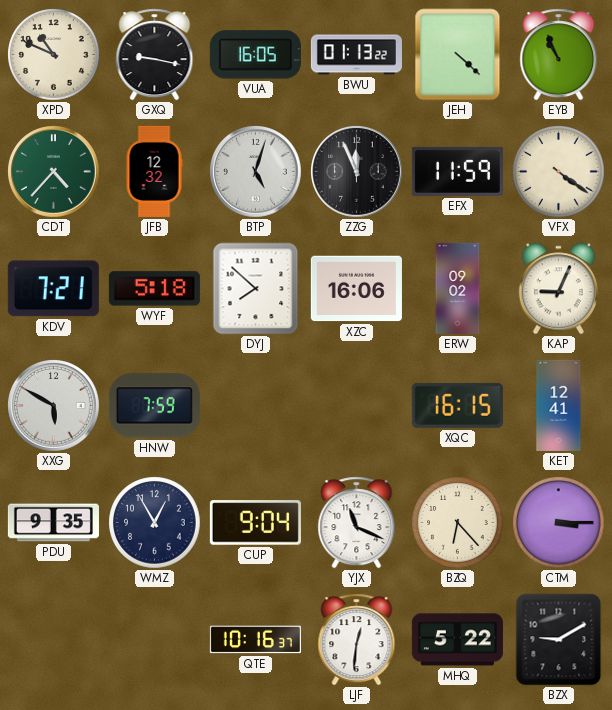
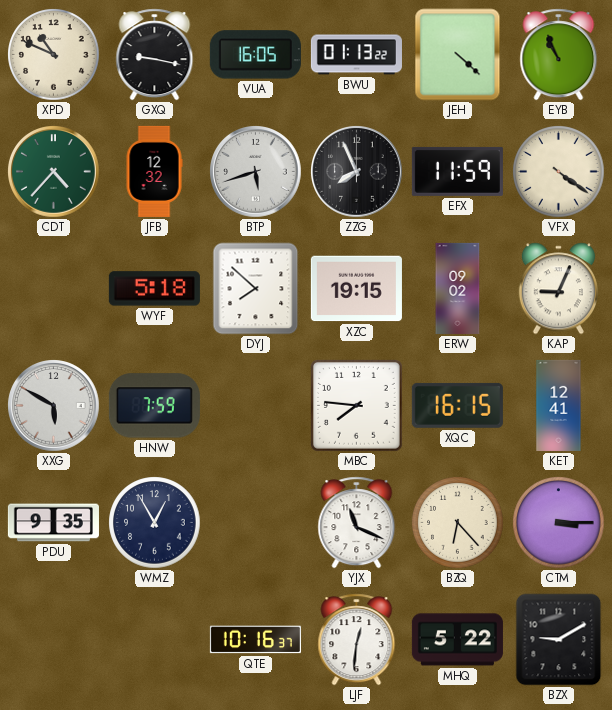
BTP: 5:03 -> 5:42 (256, 172)
ZZG: 11:56 -> 7:56 (357, 172)
KDV: 7:21 -> none (53, 289)
XZC: 16:06 -> 19:15 (356, 289)
MBC: none -> 7:46 (357, 406)
CUP: 9:04 -> none (255, 523)
